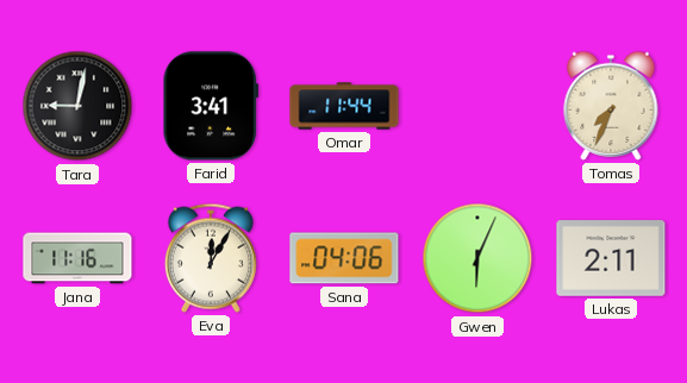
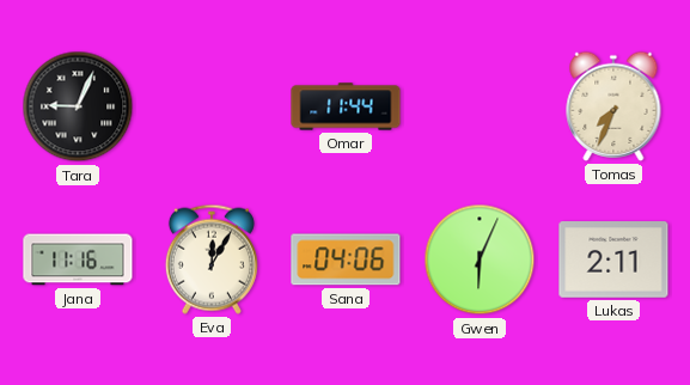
Tara: 9:02 -> 9:04 (78, 106)
Farid: 3:41 -> none (210, 106)
